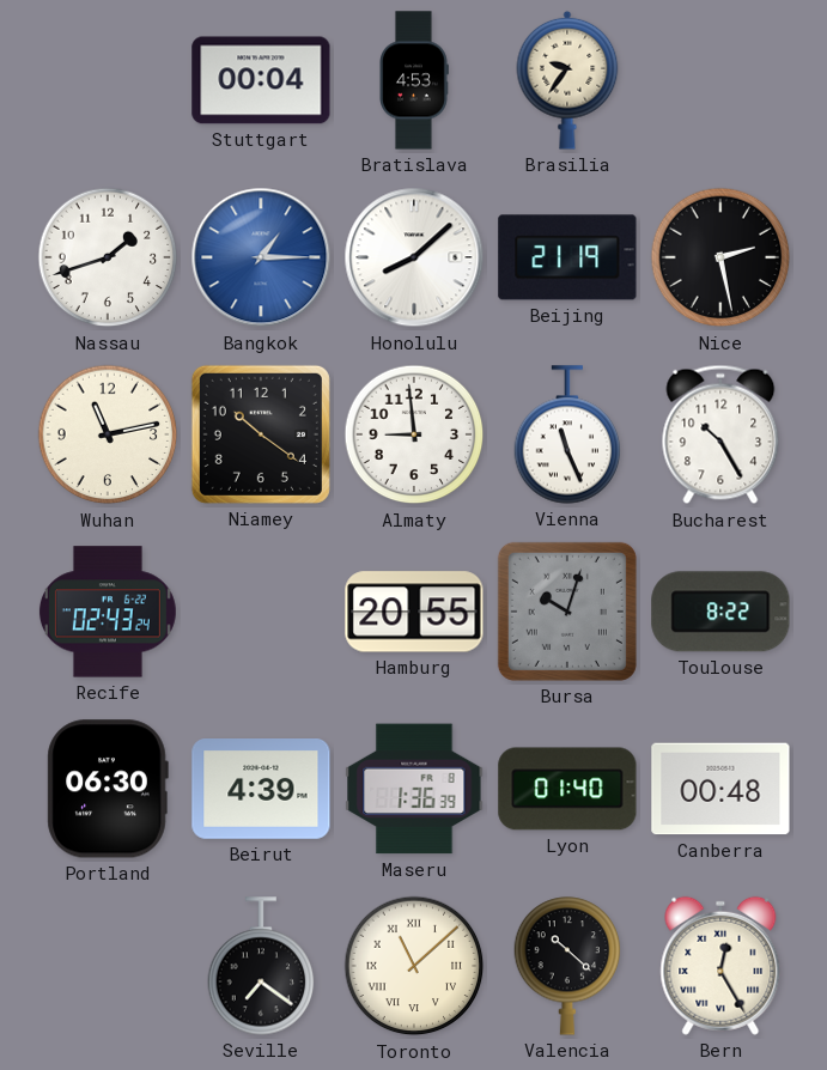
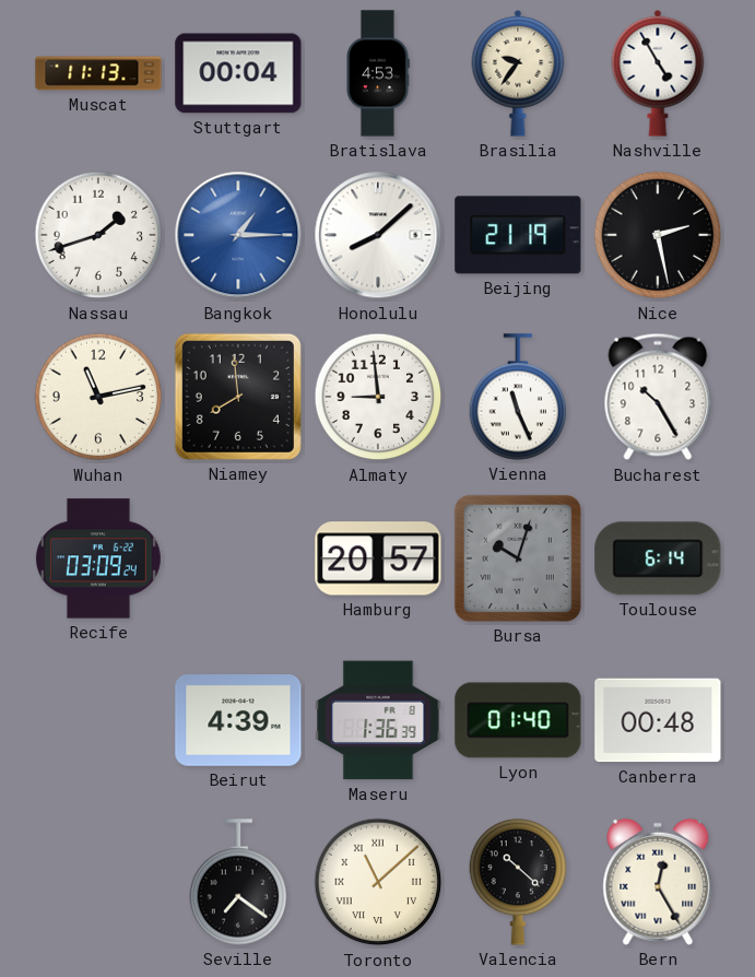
Muscat: none -> 11:13 (98, 73)
Nashville: none -> 4:55 (658, 73)
Niamey: 10:21 -> 7:59 (238, 397)
Recife: 02:43 -> 03:09 (98, 558)
Hamburg: 20:55 -> 20:57 (378, 558)
Toulouse: 8:22 -> 6:14 (658, 558)
Portland: 06:30 -> none (108, 789)
